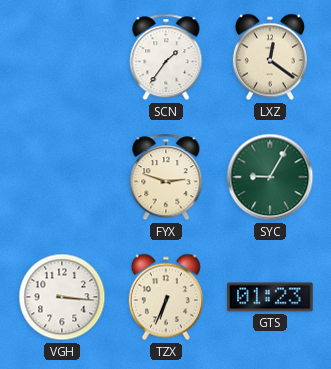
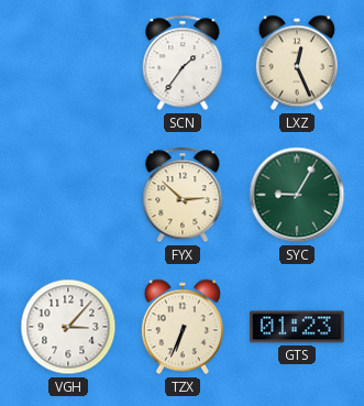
LXZ: 12:21 -> 12:26 (297, 63)
FYX: 2:48 -> 2:52 (183, 195)
VGH: 3:16 -> 3:07 (68, 327)
